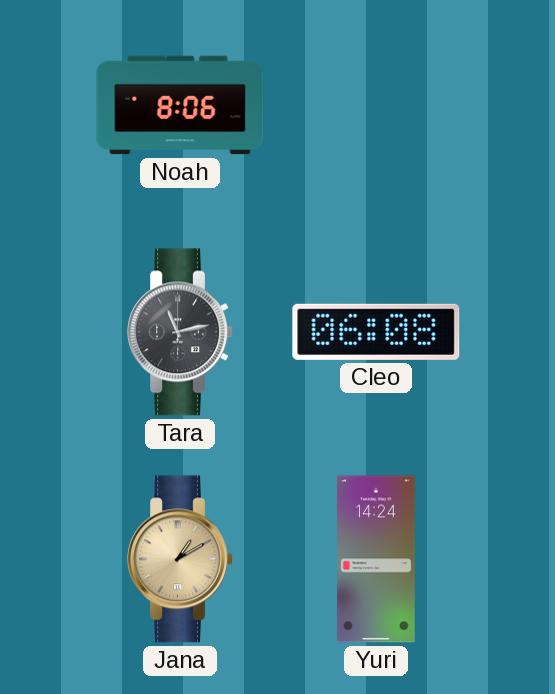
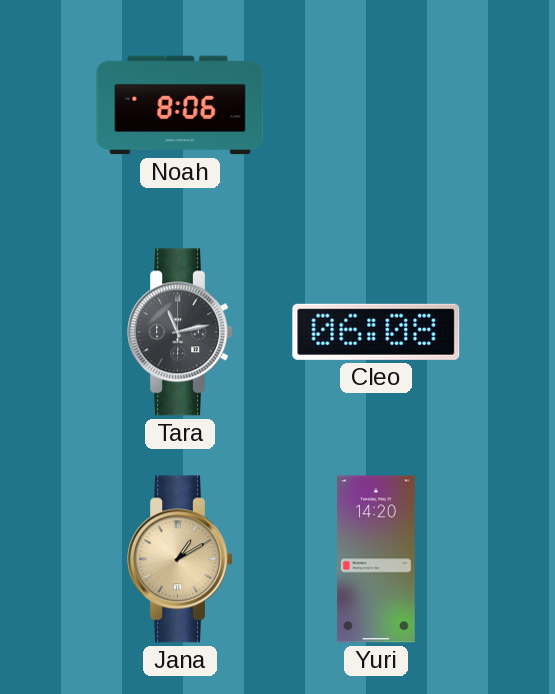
Yuri: 14:24 -> 14:20 (377, 559)
